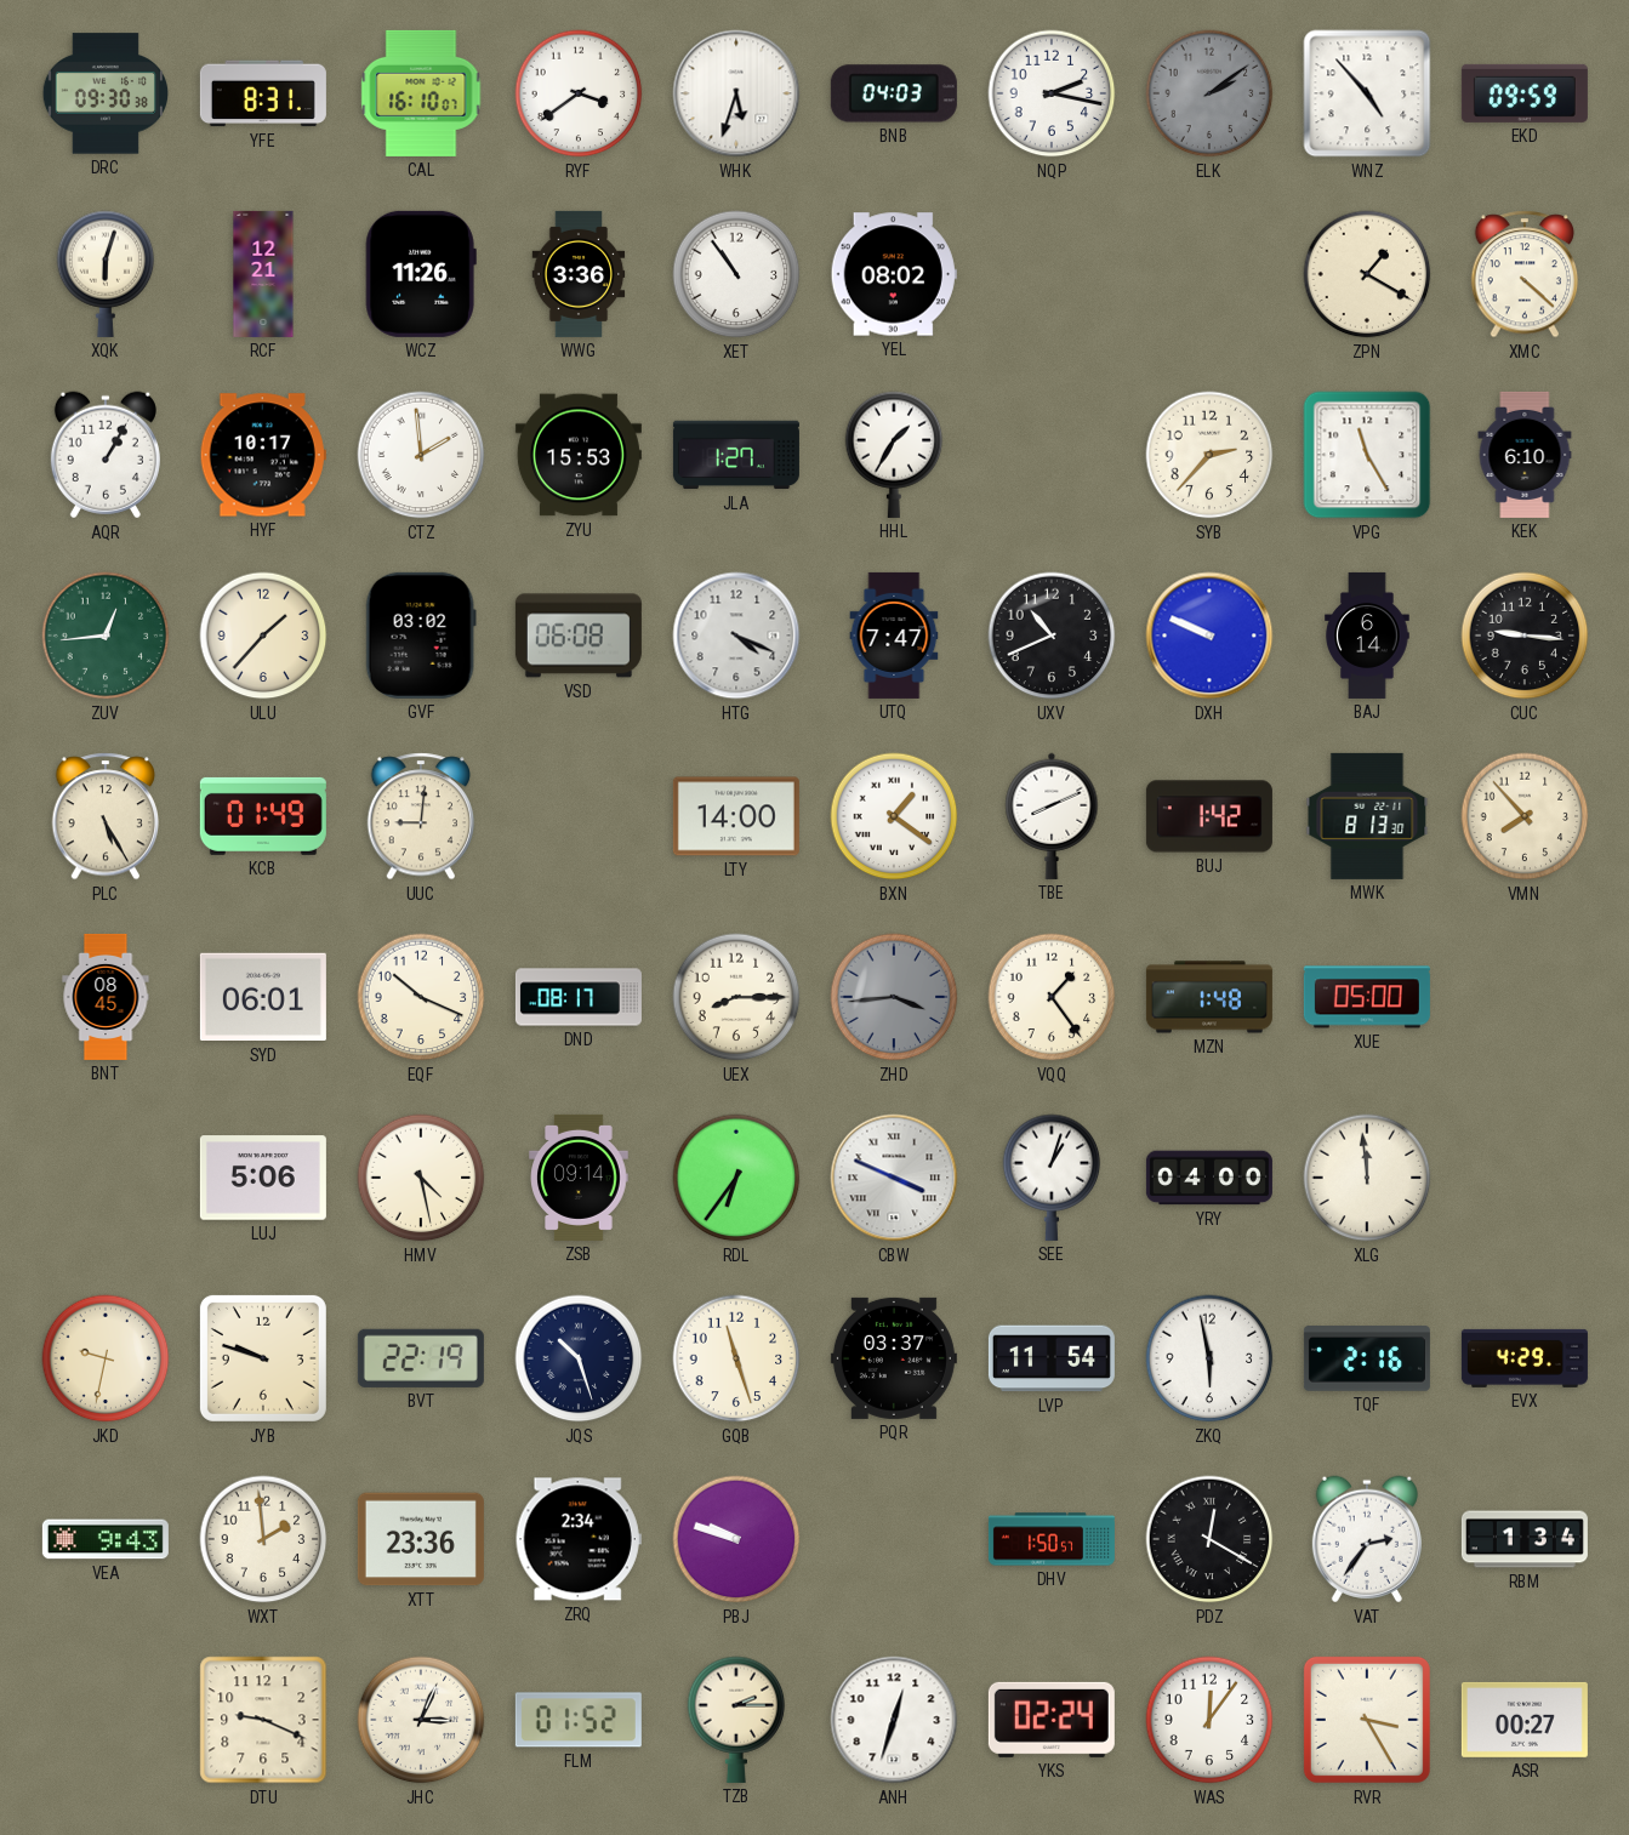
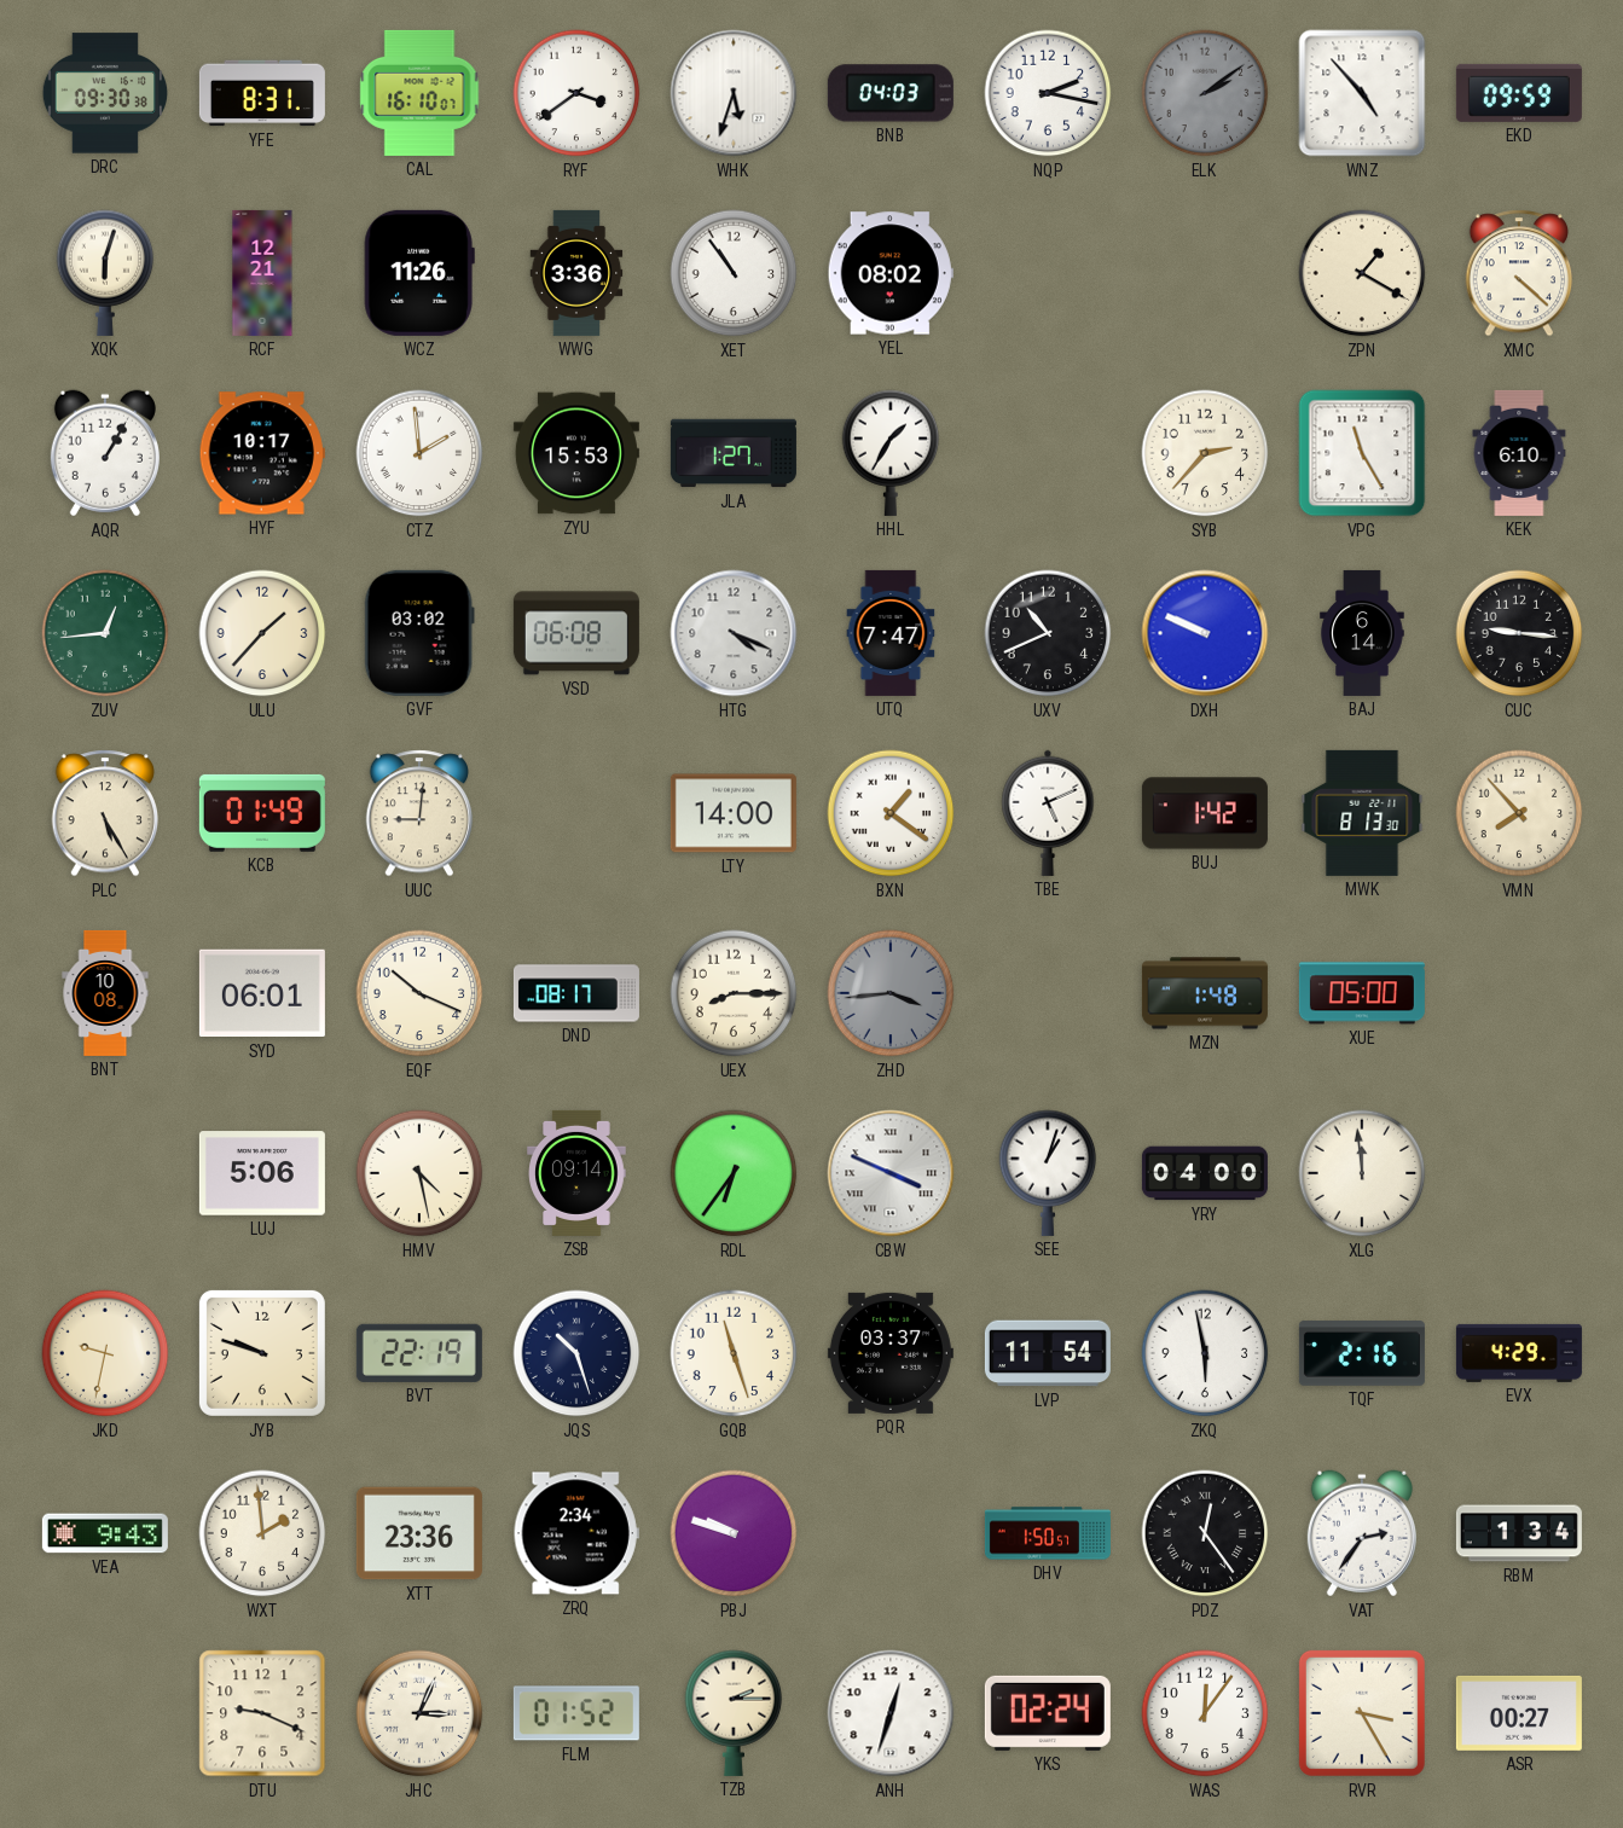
TBE: 8:11 -> 5:11 (1048, 813)
BNT: 08:45 -> 10:08 (105, 993)
VQQ: 1:24 -> none (1052, 997)
PDZ: 12:20 -> 12:24 (1205, 1533)
